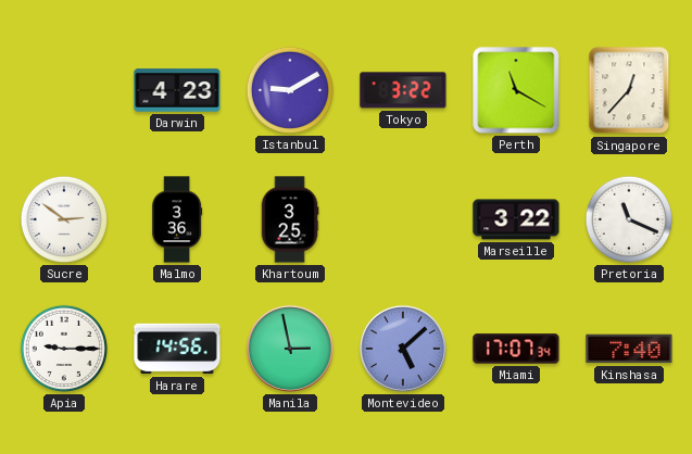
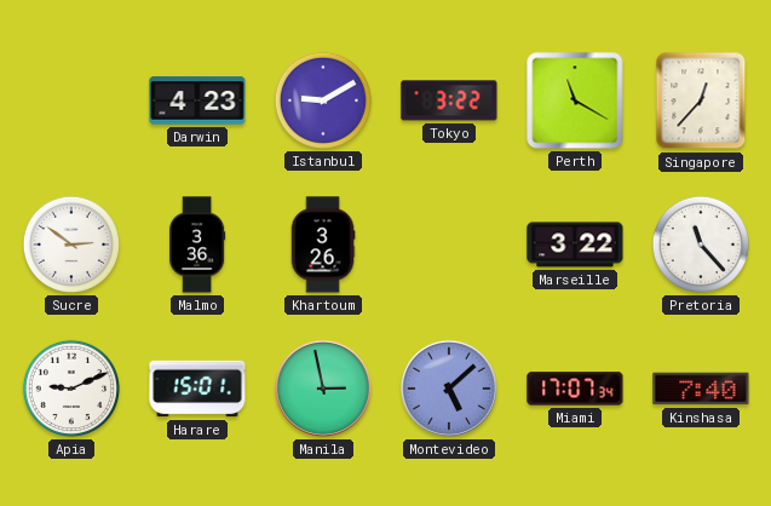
Khartoum: 3:25 -> 3:26 (323, 245)
Pretoria: 11:19 -> 11:23 (701, 245)
Apia: 9:15 -> 9:11 (71, 389)
Harare: 14:56 -> 15:01 (197, 389)
